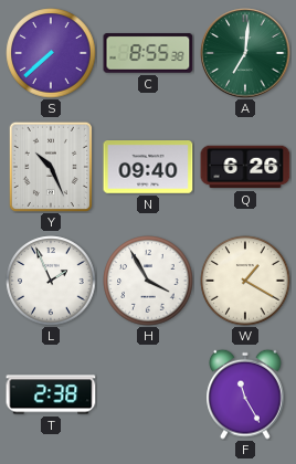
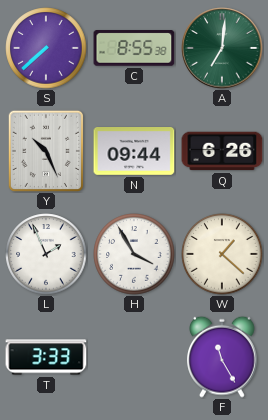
N: 09:40 -> 09:44 (134, 152)
W: 1:20 -> 1:22 (222, 254)
T: 2:38 -> 3:33 (46, 357)
